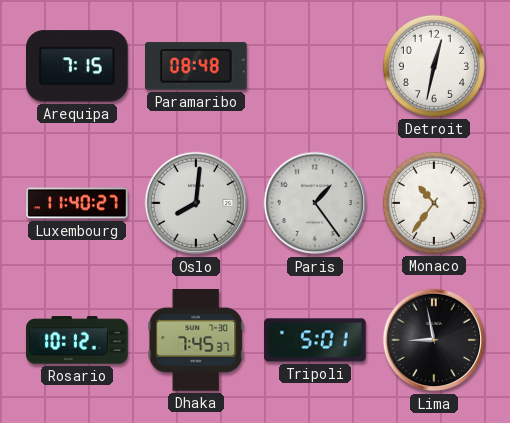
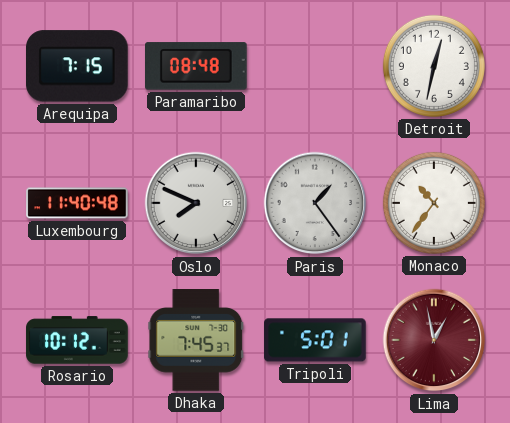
Luxembourg: 11:40:27 -> 11:40:48 (77, 203)
Oslo: 8:01 -> 7:49 (196, 203)
Lima: 8:58 -> 12:58 (434, 340)
Lima dial: black -> burgundy (434, 340)
